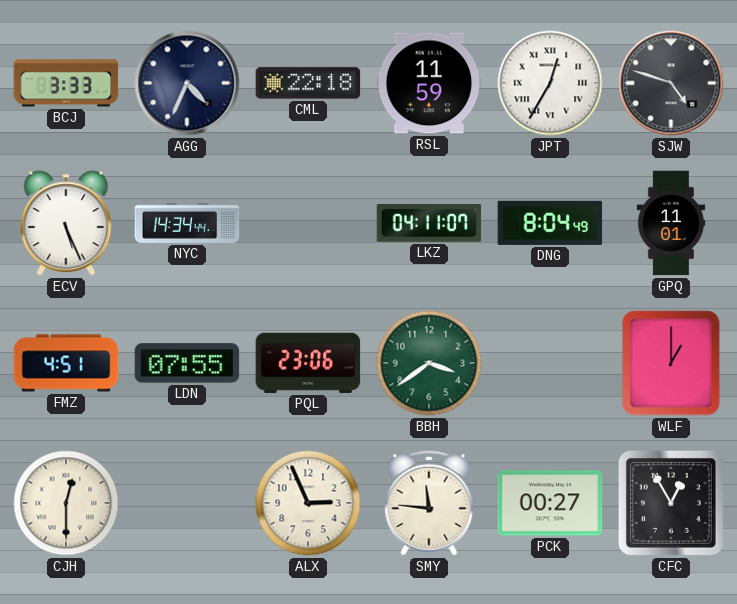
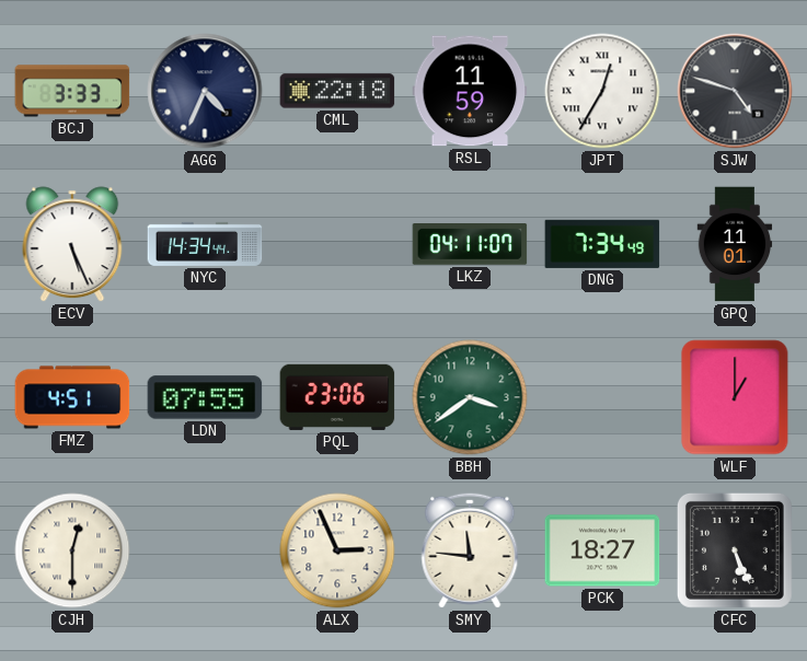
DNG: 8:04 -> 7:34 (602, 244)
PCK: 00:27 -> 18:27 (602, 550)
CFC: 12:55 -> 5:26 (735, 550)
